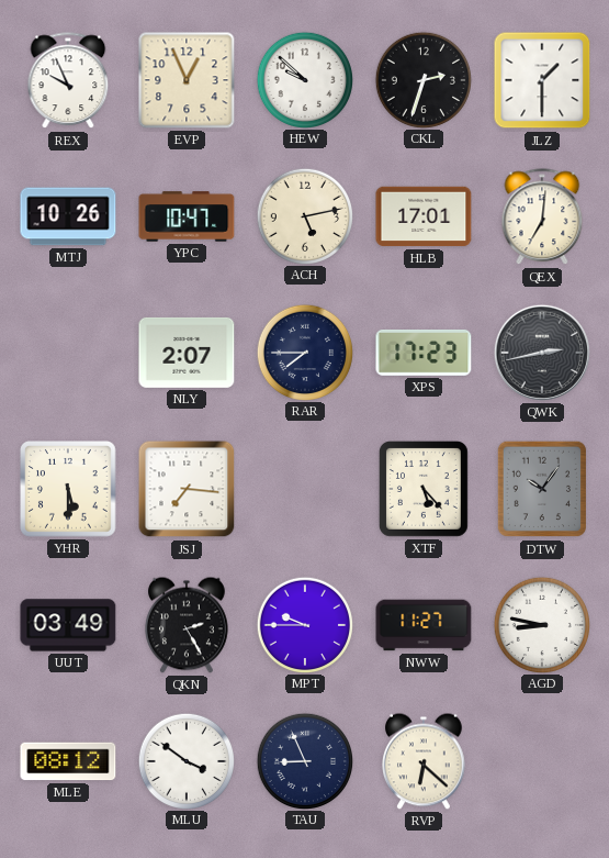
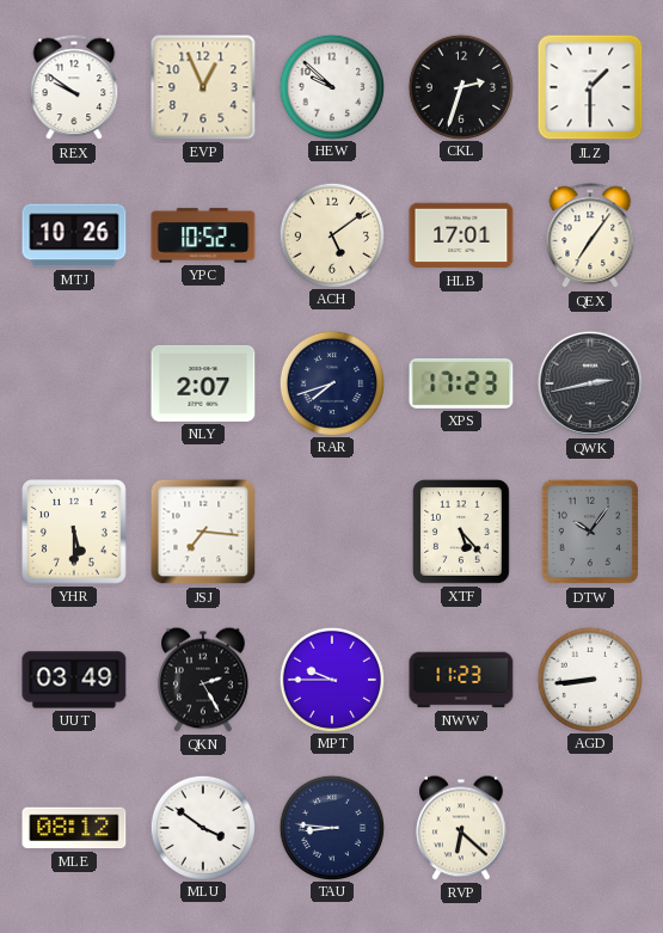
REX: 9:56 -> 9:51 (74, 88)
YPC: 10:47 -> 10:52 (203, 235)
ACH: 5:13 -> 5:09 (331, 234)
QEX: 7:01 -> 7:06 (590, 237)
RAR: 7:45 -> 7:42 (331, 382)
NWW: 11:27 -> 11:23 (461, 680)
AGD: 8:47 -> 8:44 (589, 679)
TAU: 8:56 -> 8:46 (331, 827)
